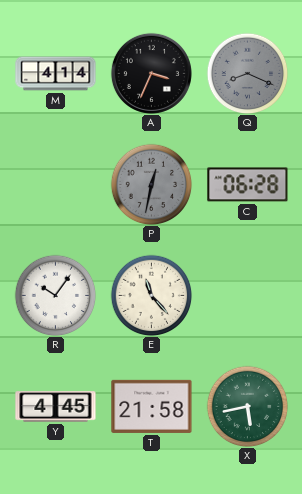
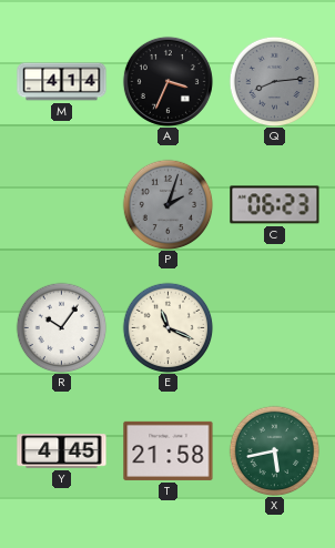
Q: 8:19 -> 8:14 (274, 81)
P: 12:32 -> 2:03 (167, 204)
C: 06:28 -> 06:23 (275, 205)
E: 11:23 -> 11:19 (167, 327)
